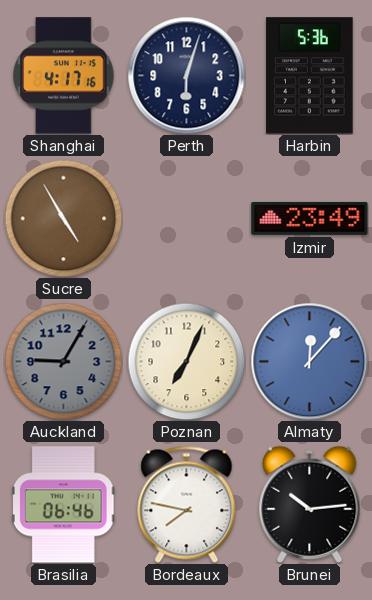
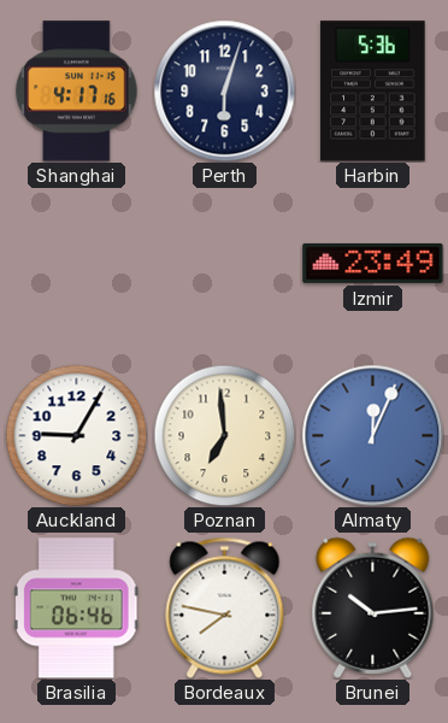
Sucre: 4:55 -> none (63, 218)
Auckland dial: grey -> white (76, 435)
Poznan: 7:04 -> 6:59 (224, 435)
Almaty: 12:07 -> 12:04 (372, 435)
